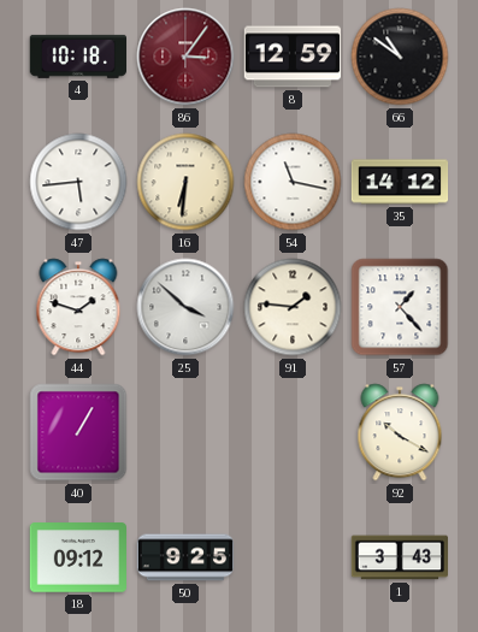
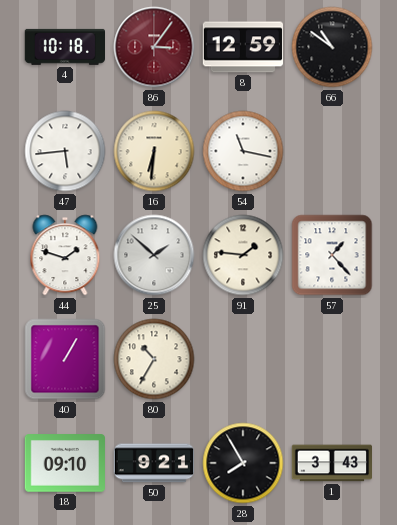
35: 14:12 -> none (400, 182)
25: 3:52 -> 1:52 (154, 255)
80: none -> 10:35 (154, 359)
92: 10:20 -> none (400, 432)
18: 09:12 -> 09:10 (64, 463)
50: 9:25 -> 9:21 (153, 463)
28: none -> 7:55 (243, 463)
